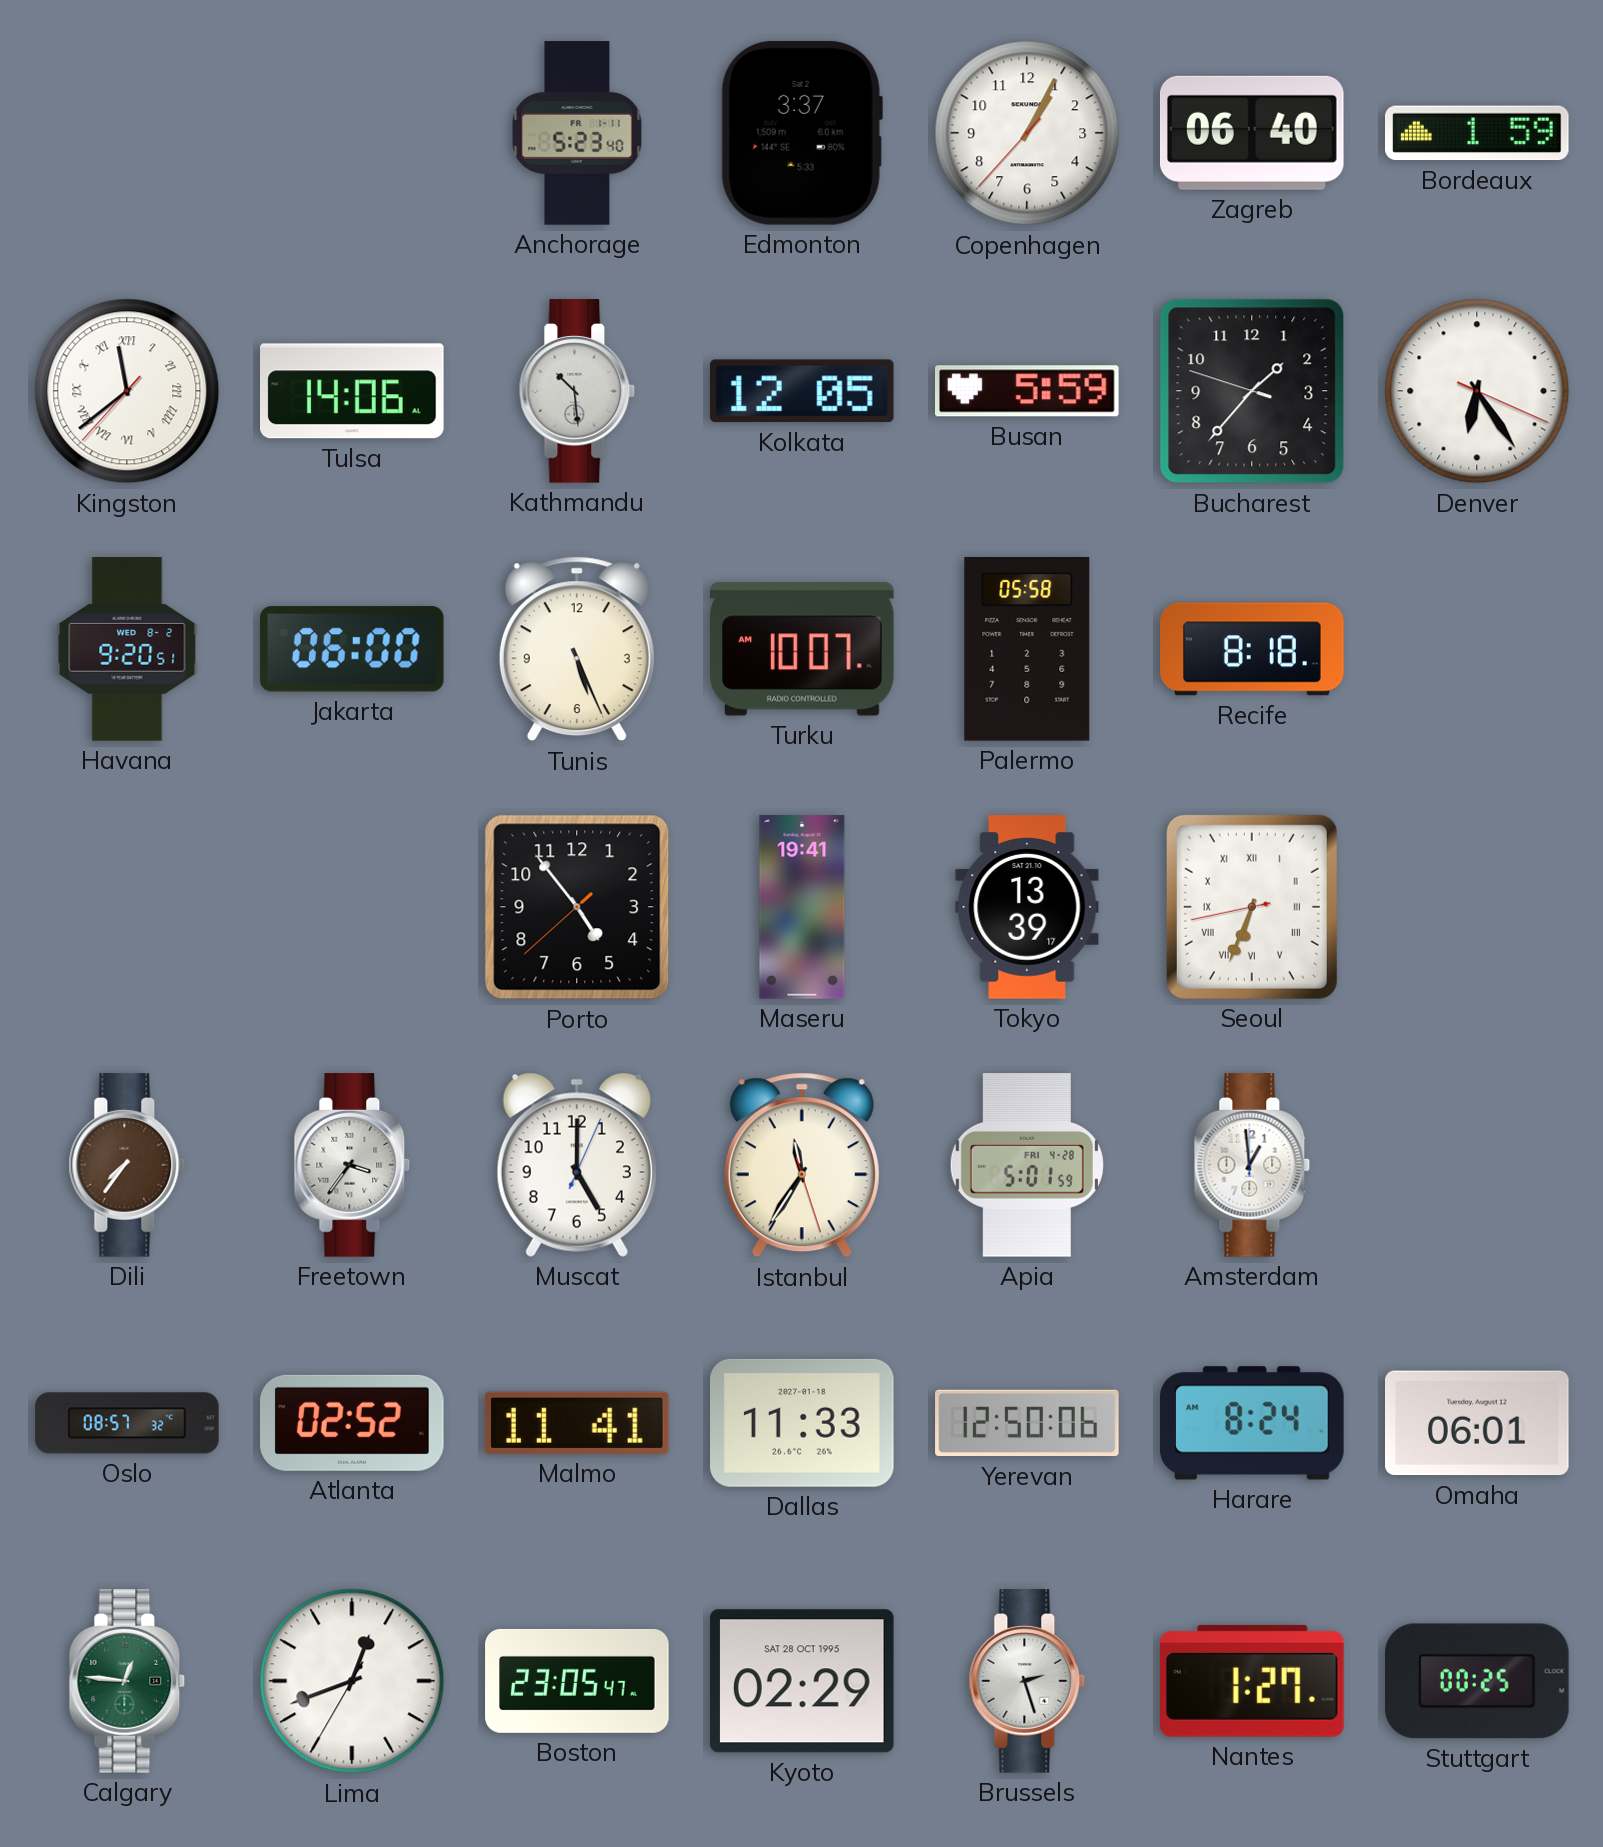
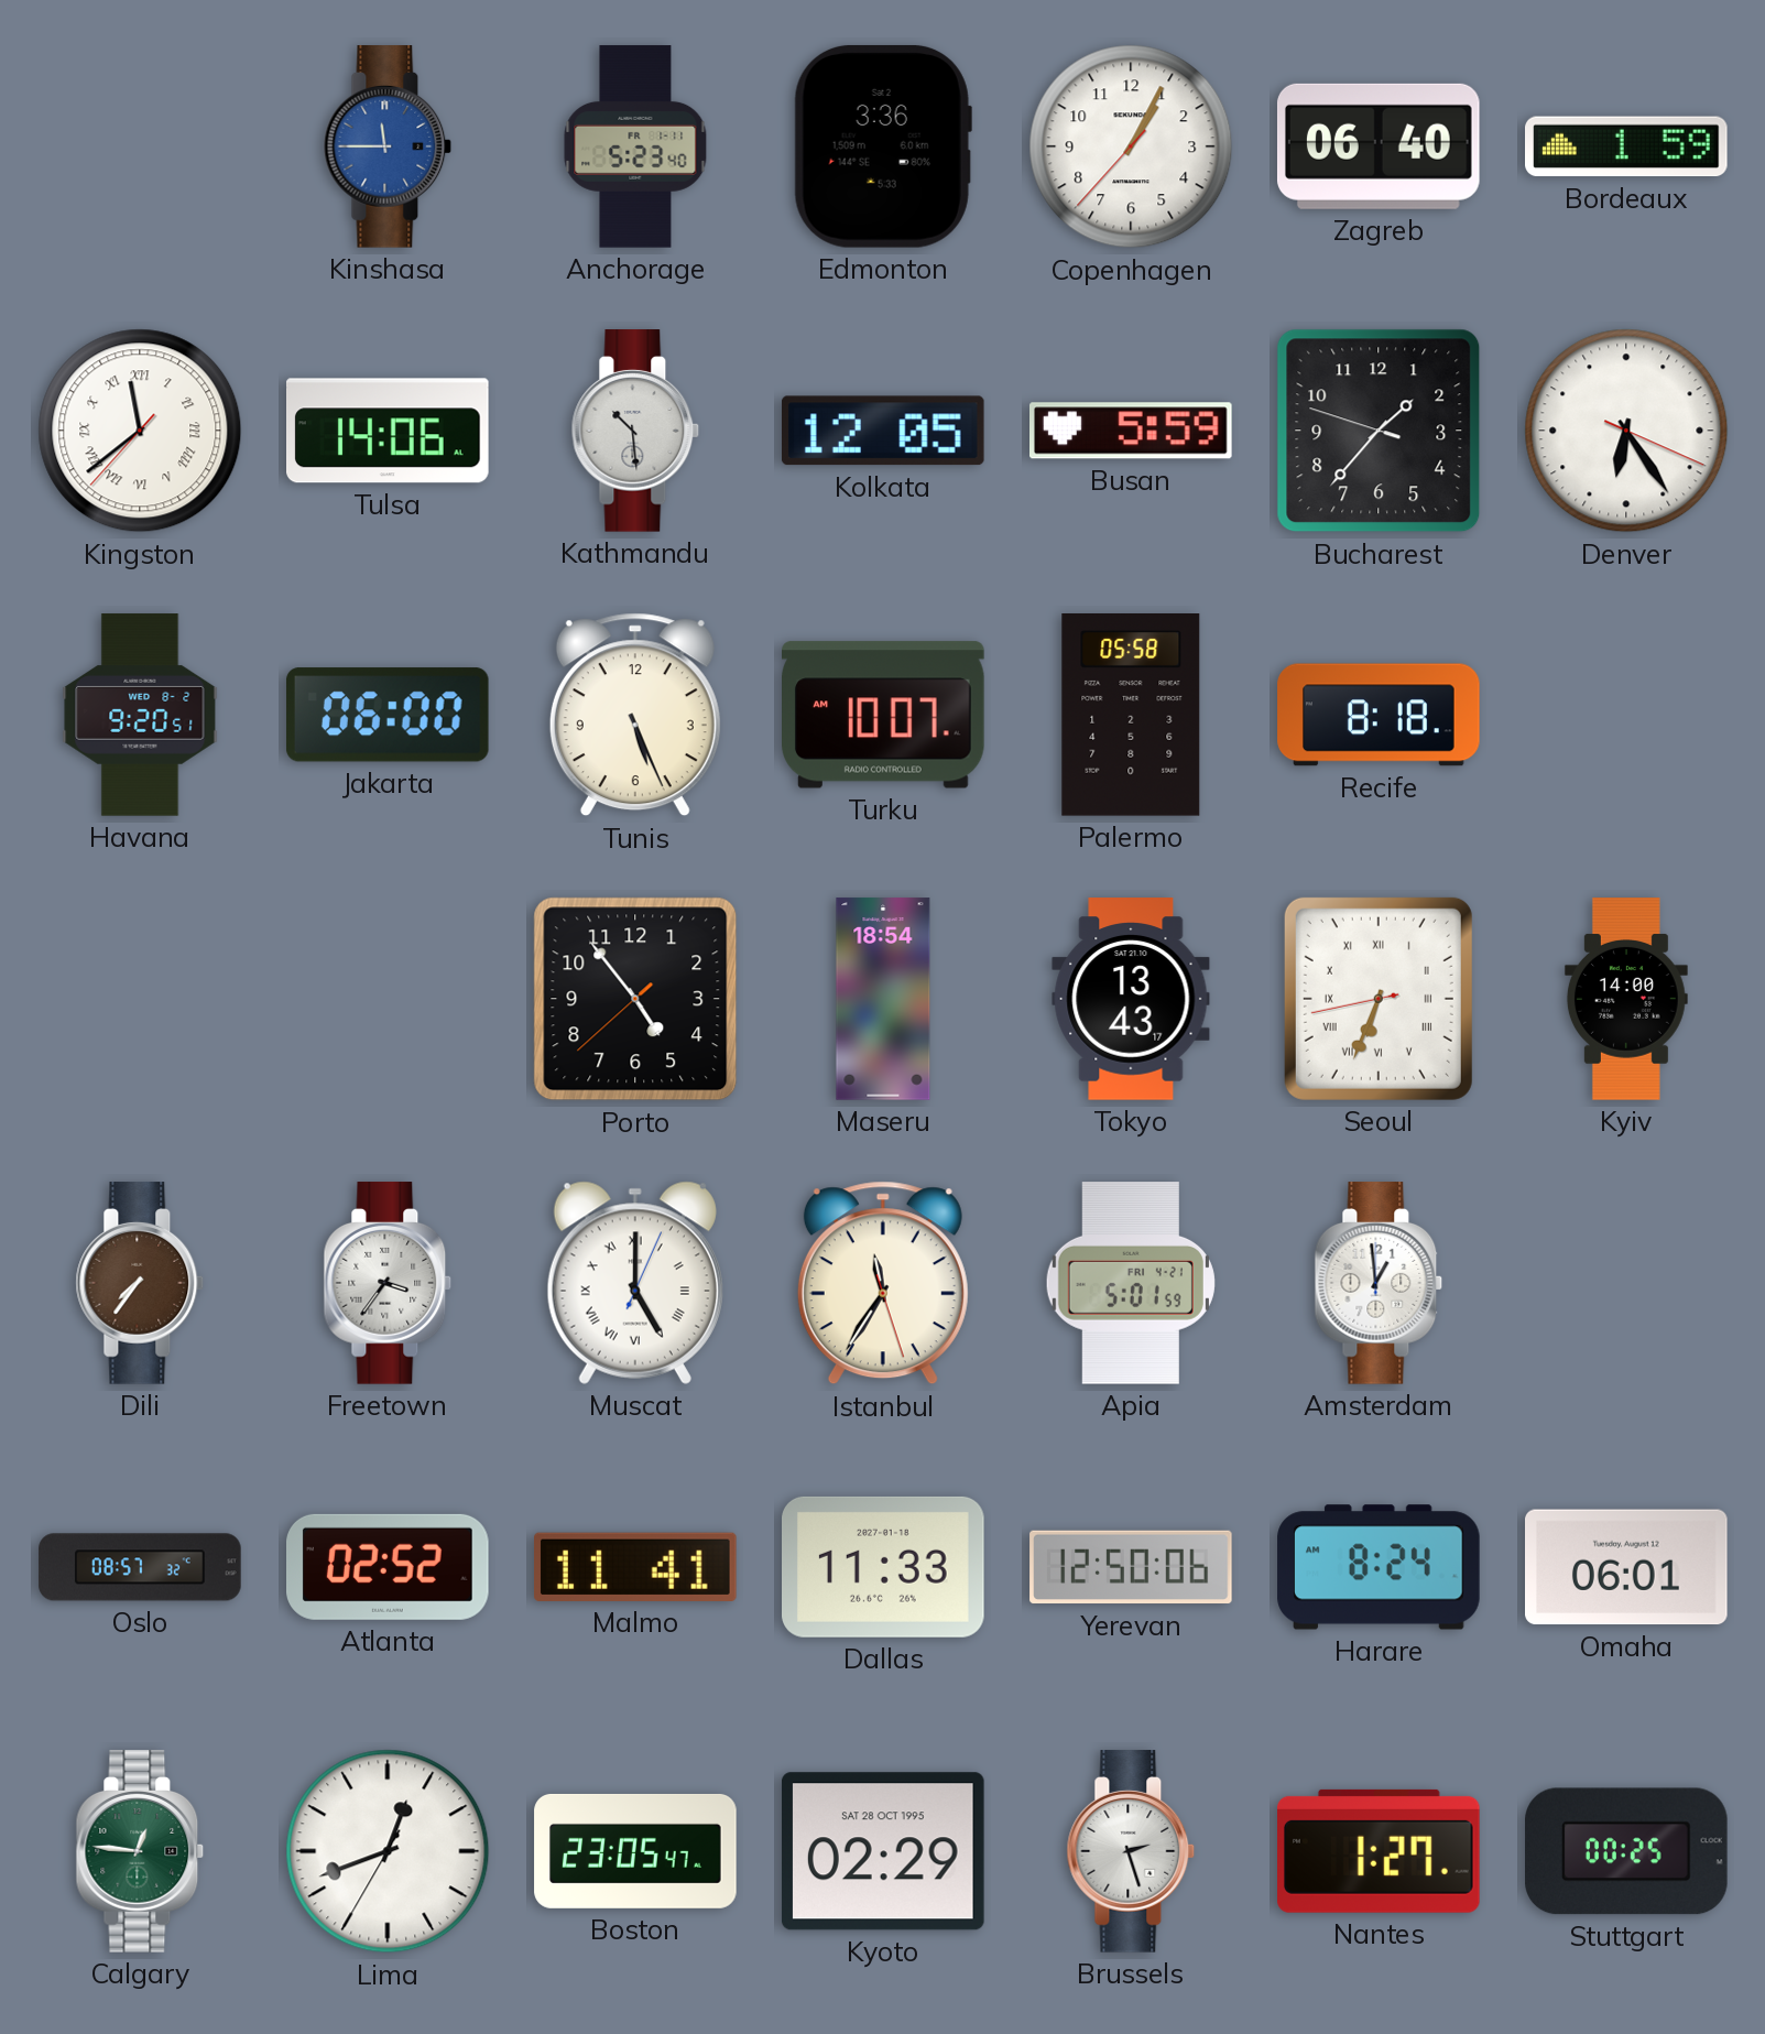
Kinshasa: none -> 11:45 (388, 146)
Edmonton: 3:37 -> 3:36 (883, 146)
Maseru: 19:41 -> 18:54 (883, 999)
Tokyo: 13:39 -> 13:43 (1131, 999)
Kyiv: none -> 14:00 (1626, 999)
Muscat numerals: Arabic -> Roman (635, 1283)
Apia date: FRI 4-28 -> FRI 4-21 (1131, 1283)
